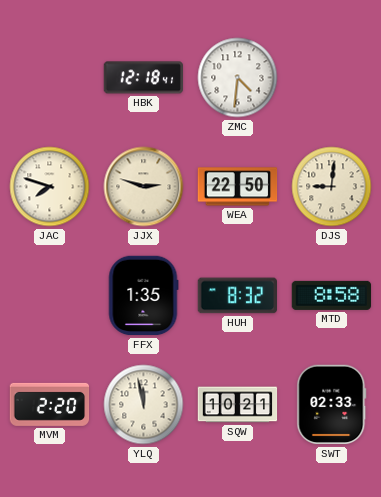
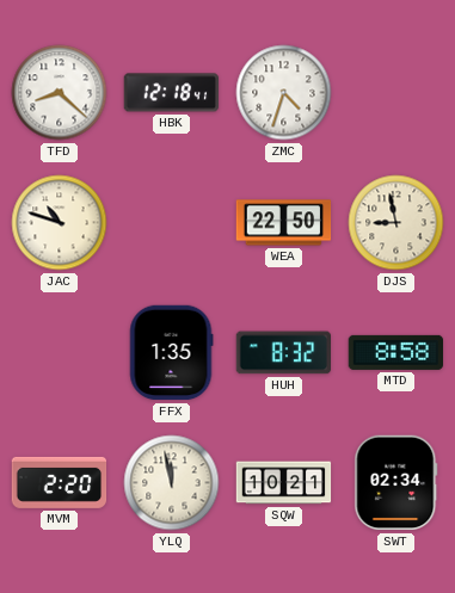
TFD: none -> 8:22 (60, 93)
ZMC: 4:31 -> 4:33 (284, 93)
JAC: 7:48 -> 10:48 (60, 223)
JJX: 2:48 -> none (144, 187)
DJS: 9:01 -> 8:58 (396, 223)
SWT: 02:33 -> 02:34 (396, 483)
